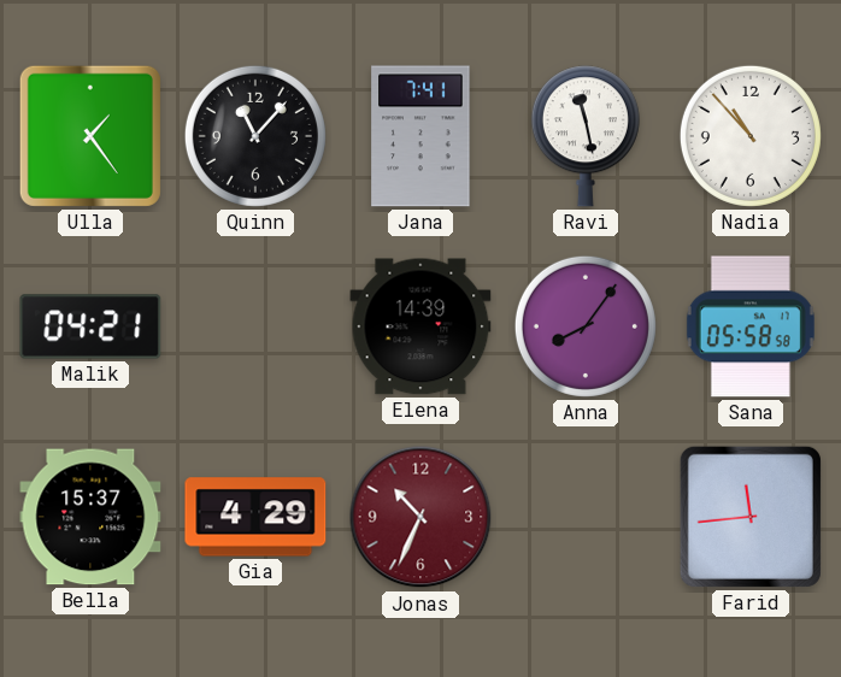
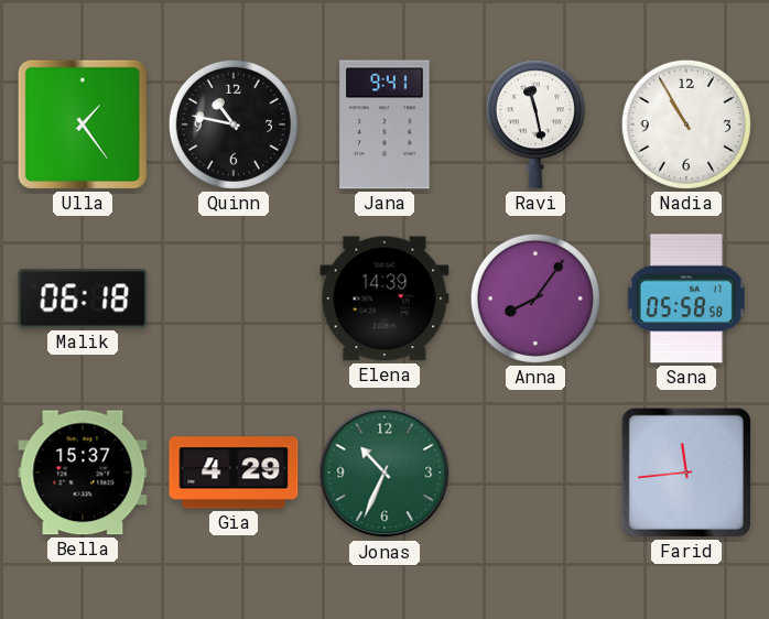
Quinn: 11:07 -> 10:47 (234, 124)
Jana: 7:41 -> 9:41 (384, 124)
Nadia: 10:53 -> 10:55 (686, 124)
Malik: 04:21 -> 06:18 (83, 298)
Jonas dial: burgundy -> green (384, 473)
